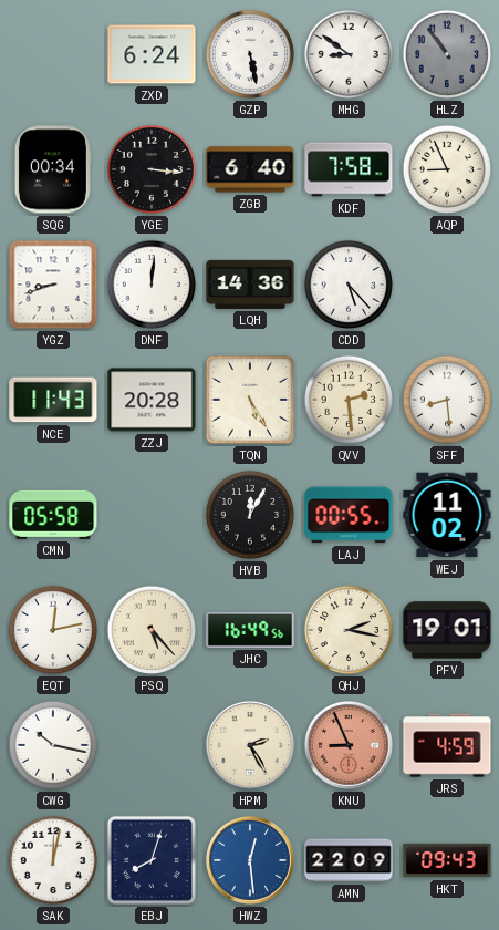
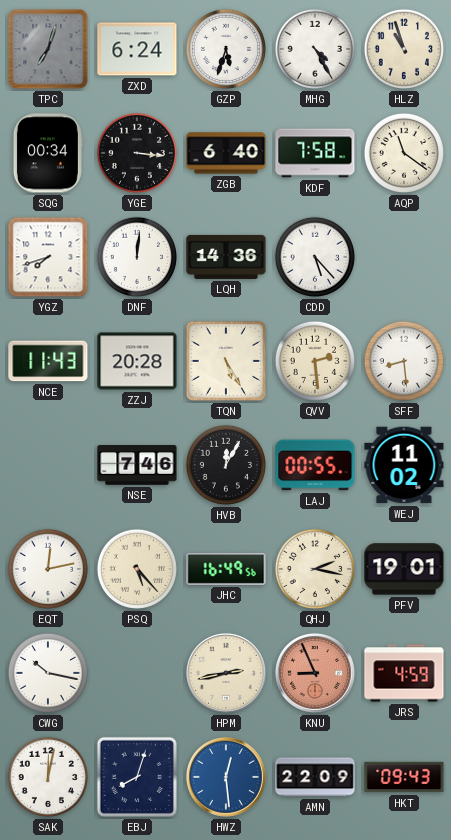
TPC: none -> 7:03 (48, 49)
GZP: 5:28 -> 5:33 (226, 49)
MHG: 8:51 -> 4:25 (315, 49)
HLZ: 10:54 -> 10:57 (404, 49)
HLZ dial: grey -> cream (404, 49)
AQP: 8:56 -> 11:21 (404, 153)
YGZ: 8:42 -> 7:42 (48, 257)
CMN: 05:58 -> none (53, 515)
NSE: none -> 7:46 (137, 465)
HPM: 2:25 -> 2:43 (226, 673)
